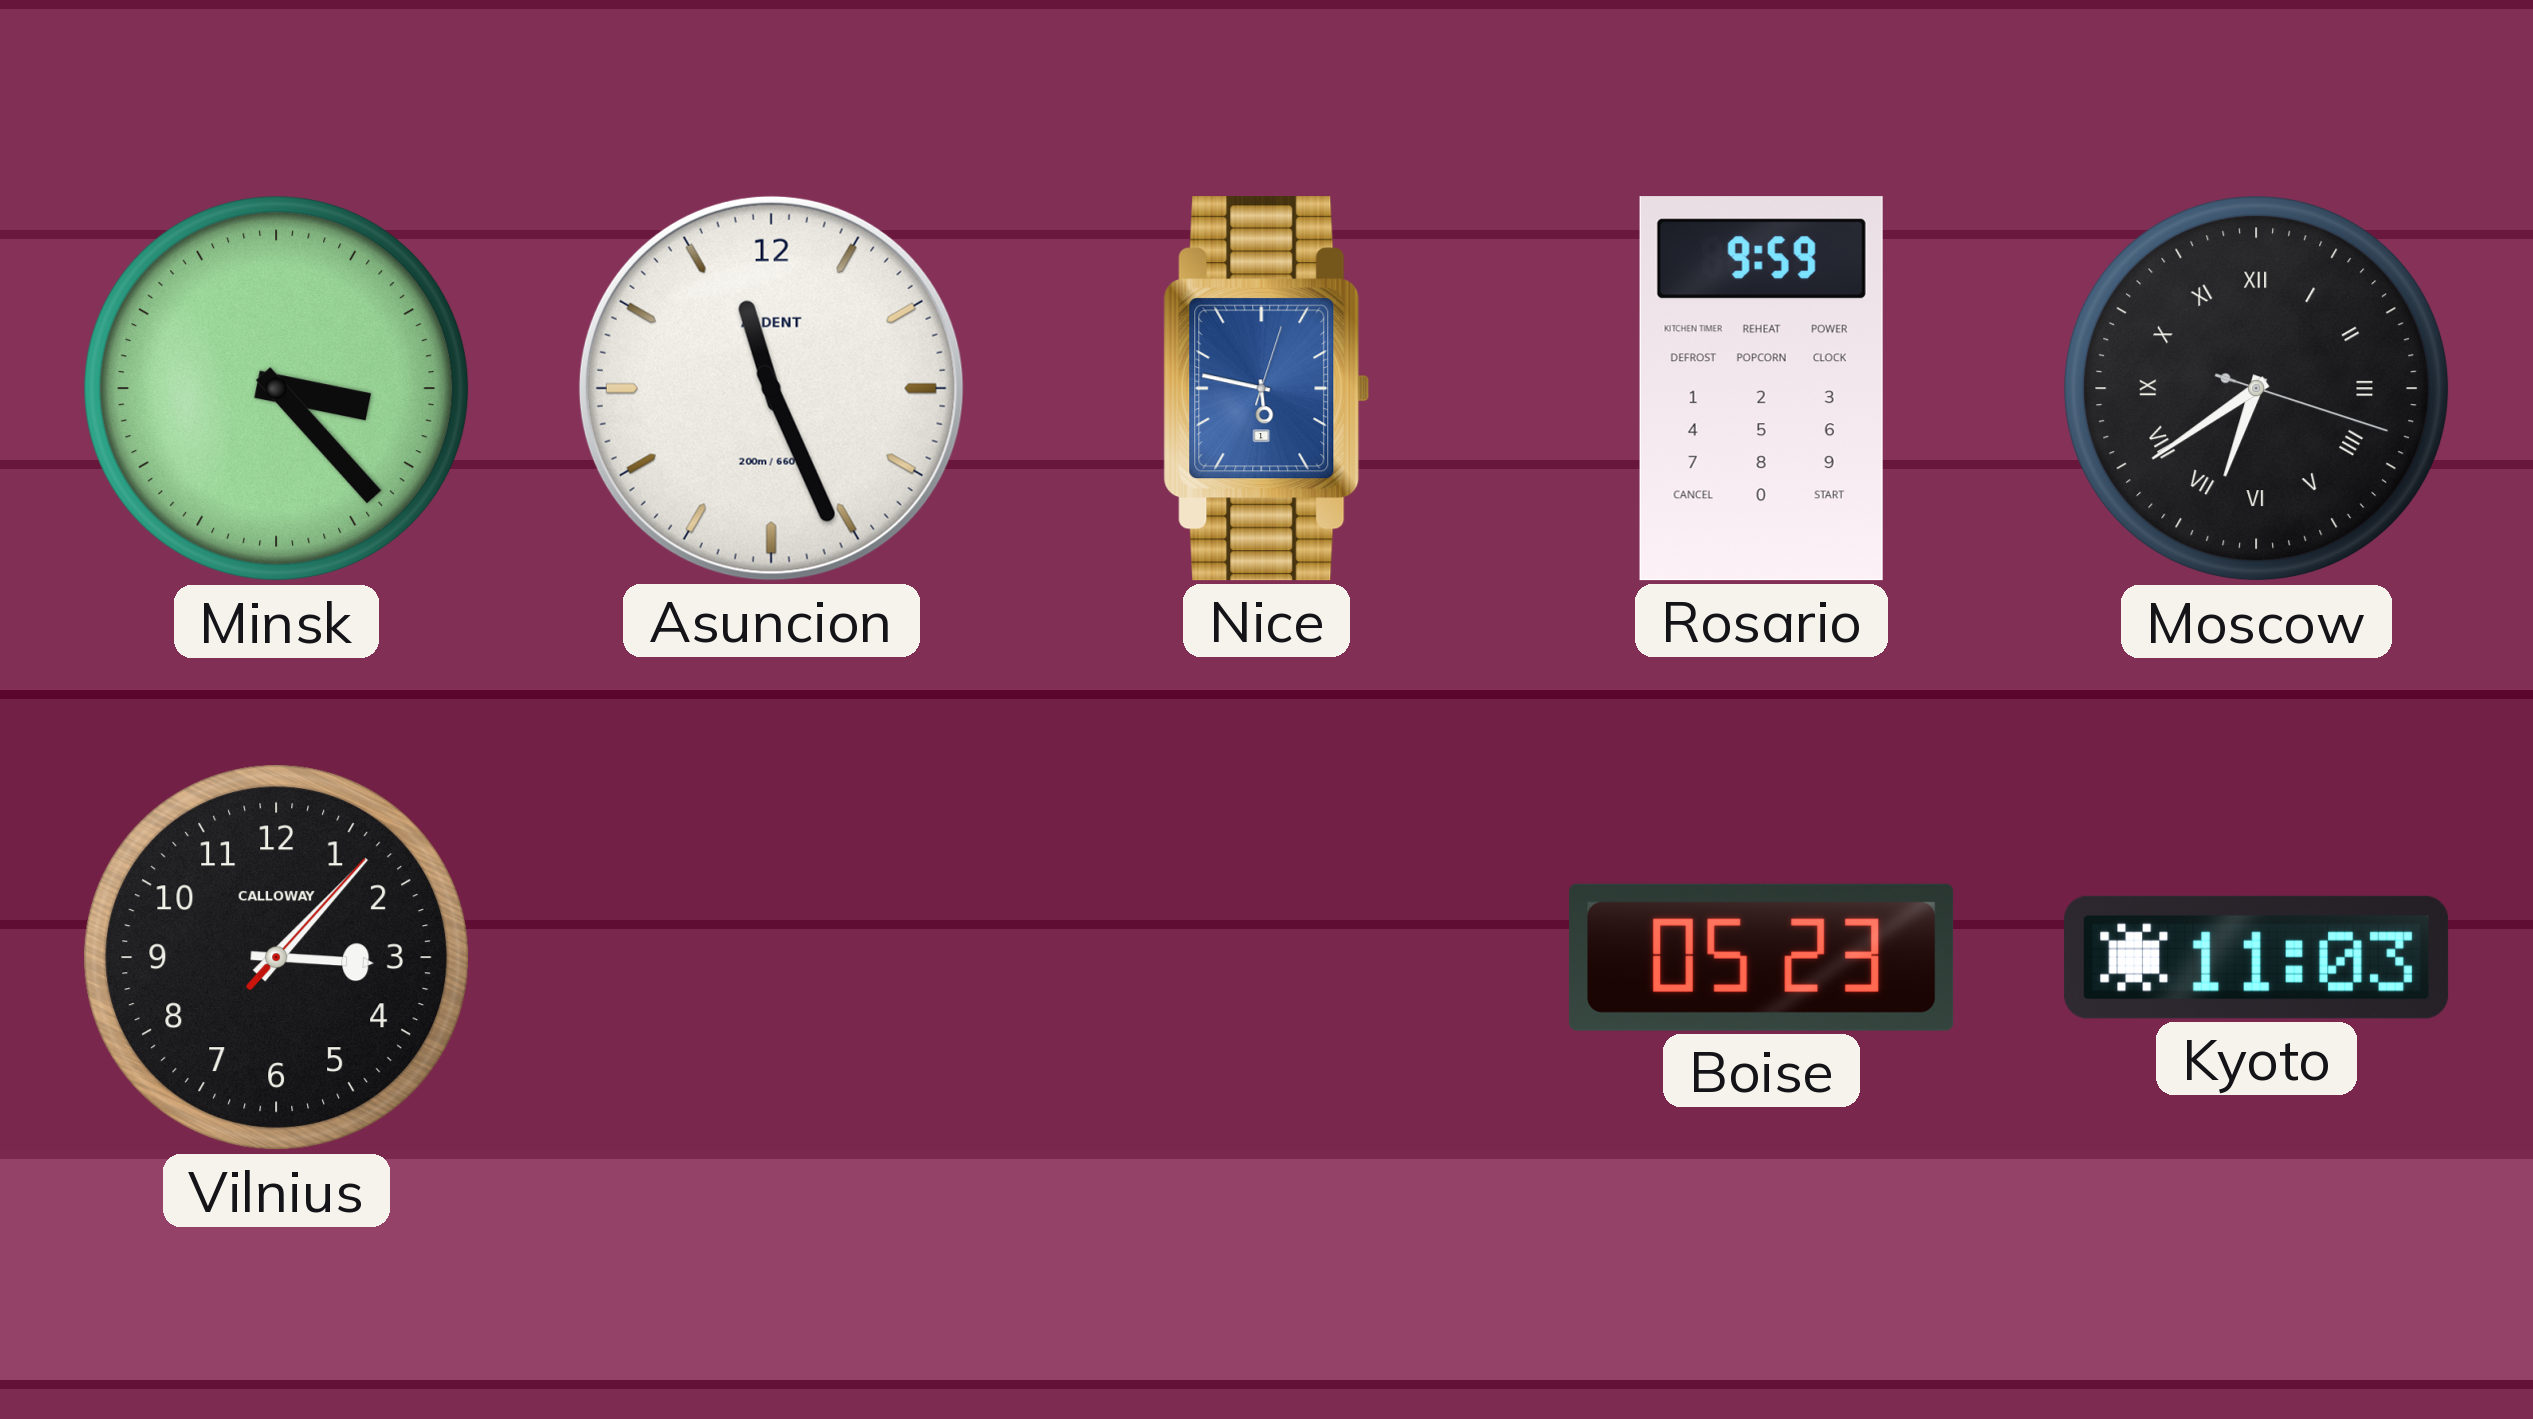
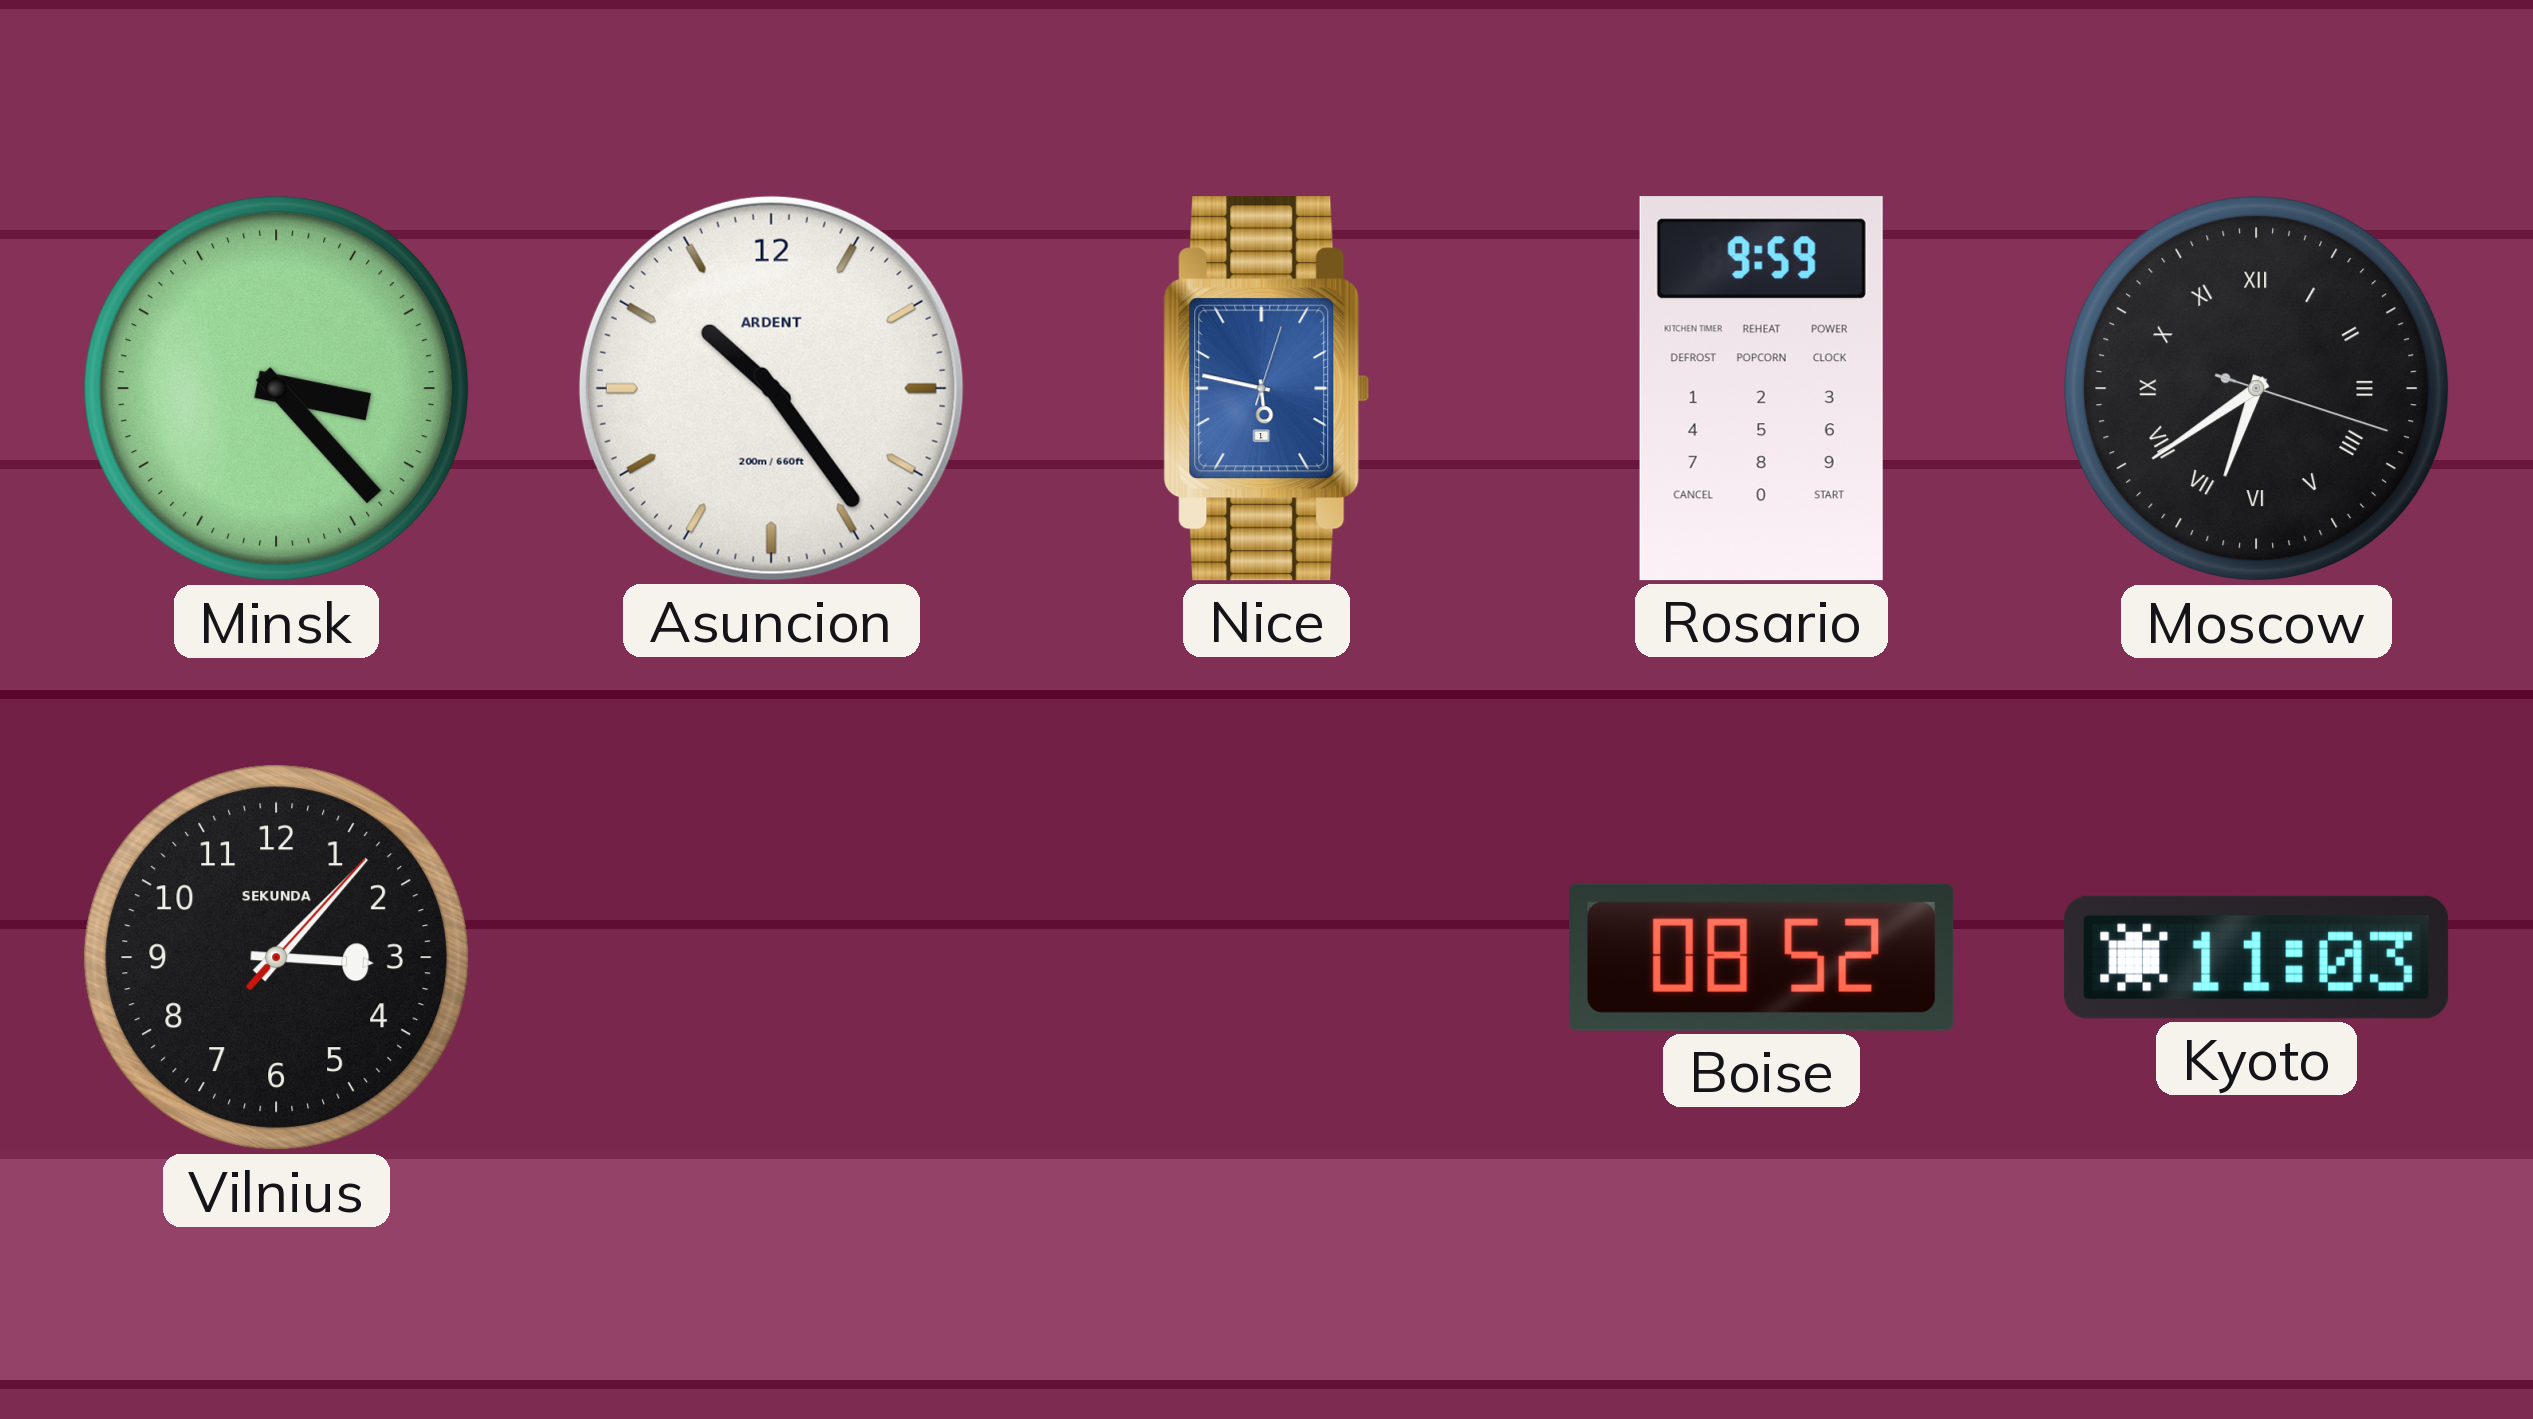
Asuncion: 11:26 -> 10:24 (771, 388)
Vilnius brand: CALLOWAY -> SEKUNDA (277, 958)
Boise: 05:23 -> 08:52 (1762, 957)
